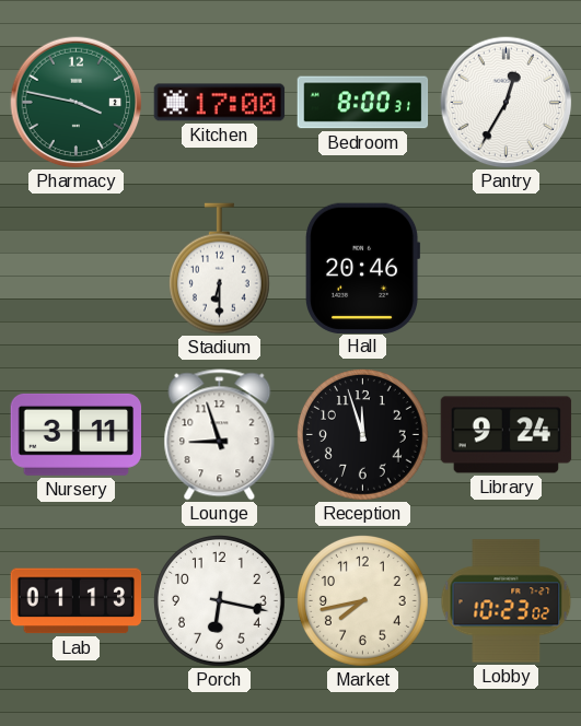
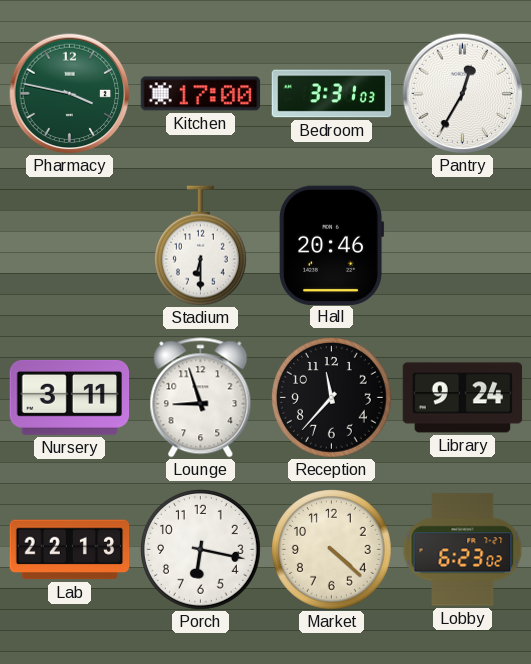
Bedroom: 8:00 -> 3:31 (332, 94)
Reception: 11:57 -> 11:37 (332, 398)
Lab: 01:13 -> 22:13 (70, 550)
Market: 7:43 -> 4:22 (332, 550)
Lobby: 10:23 -> 6:23 (463, 550)
